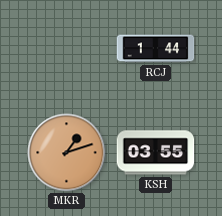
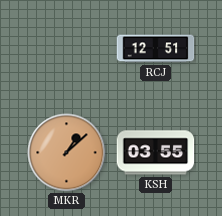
RCJ: 1:44 -> 12:51 (156, 49)
MKR: 1:12 -> 1:08 (67, 153)
